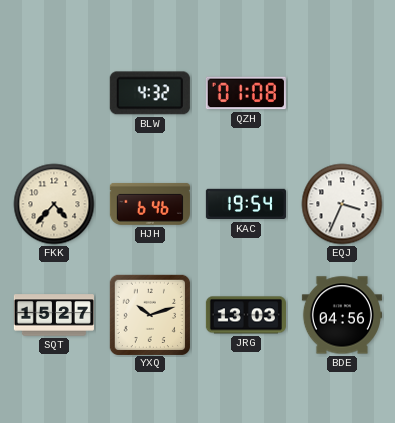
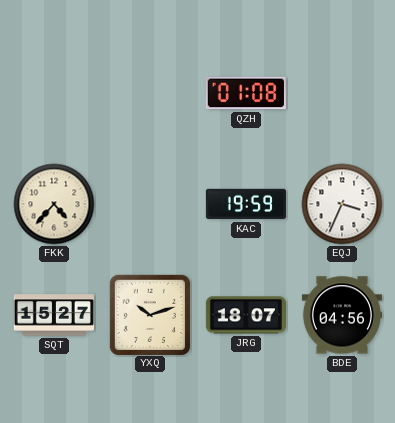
BLW: 4:32 -> none (150, 93)
HJH: 6:46 -> none (150, 204)
KAC: 19:54 -> 19:59 (246, 204)
JRG: 13:03 -> 18:07 (246, 315)
